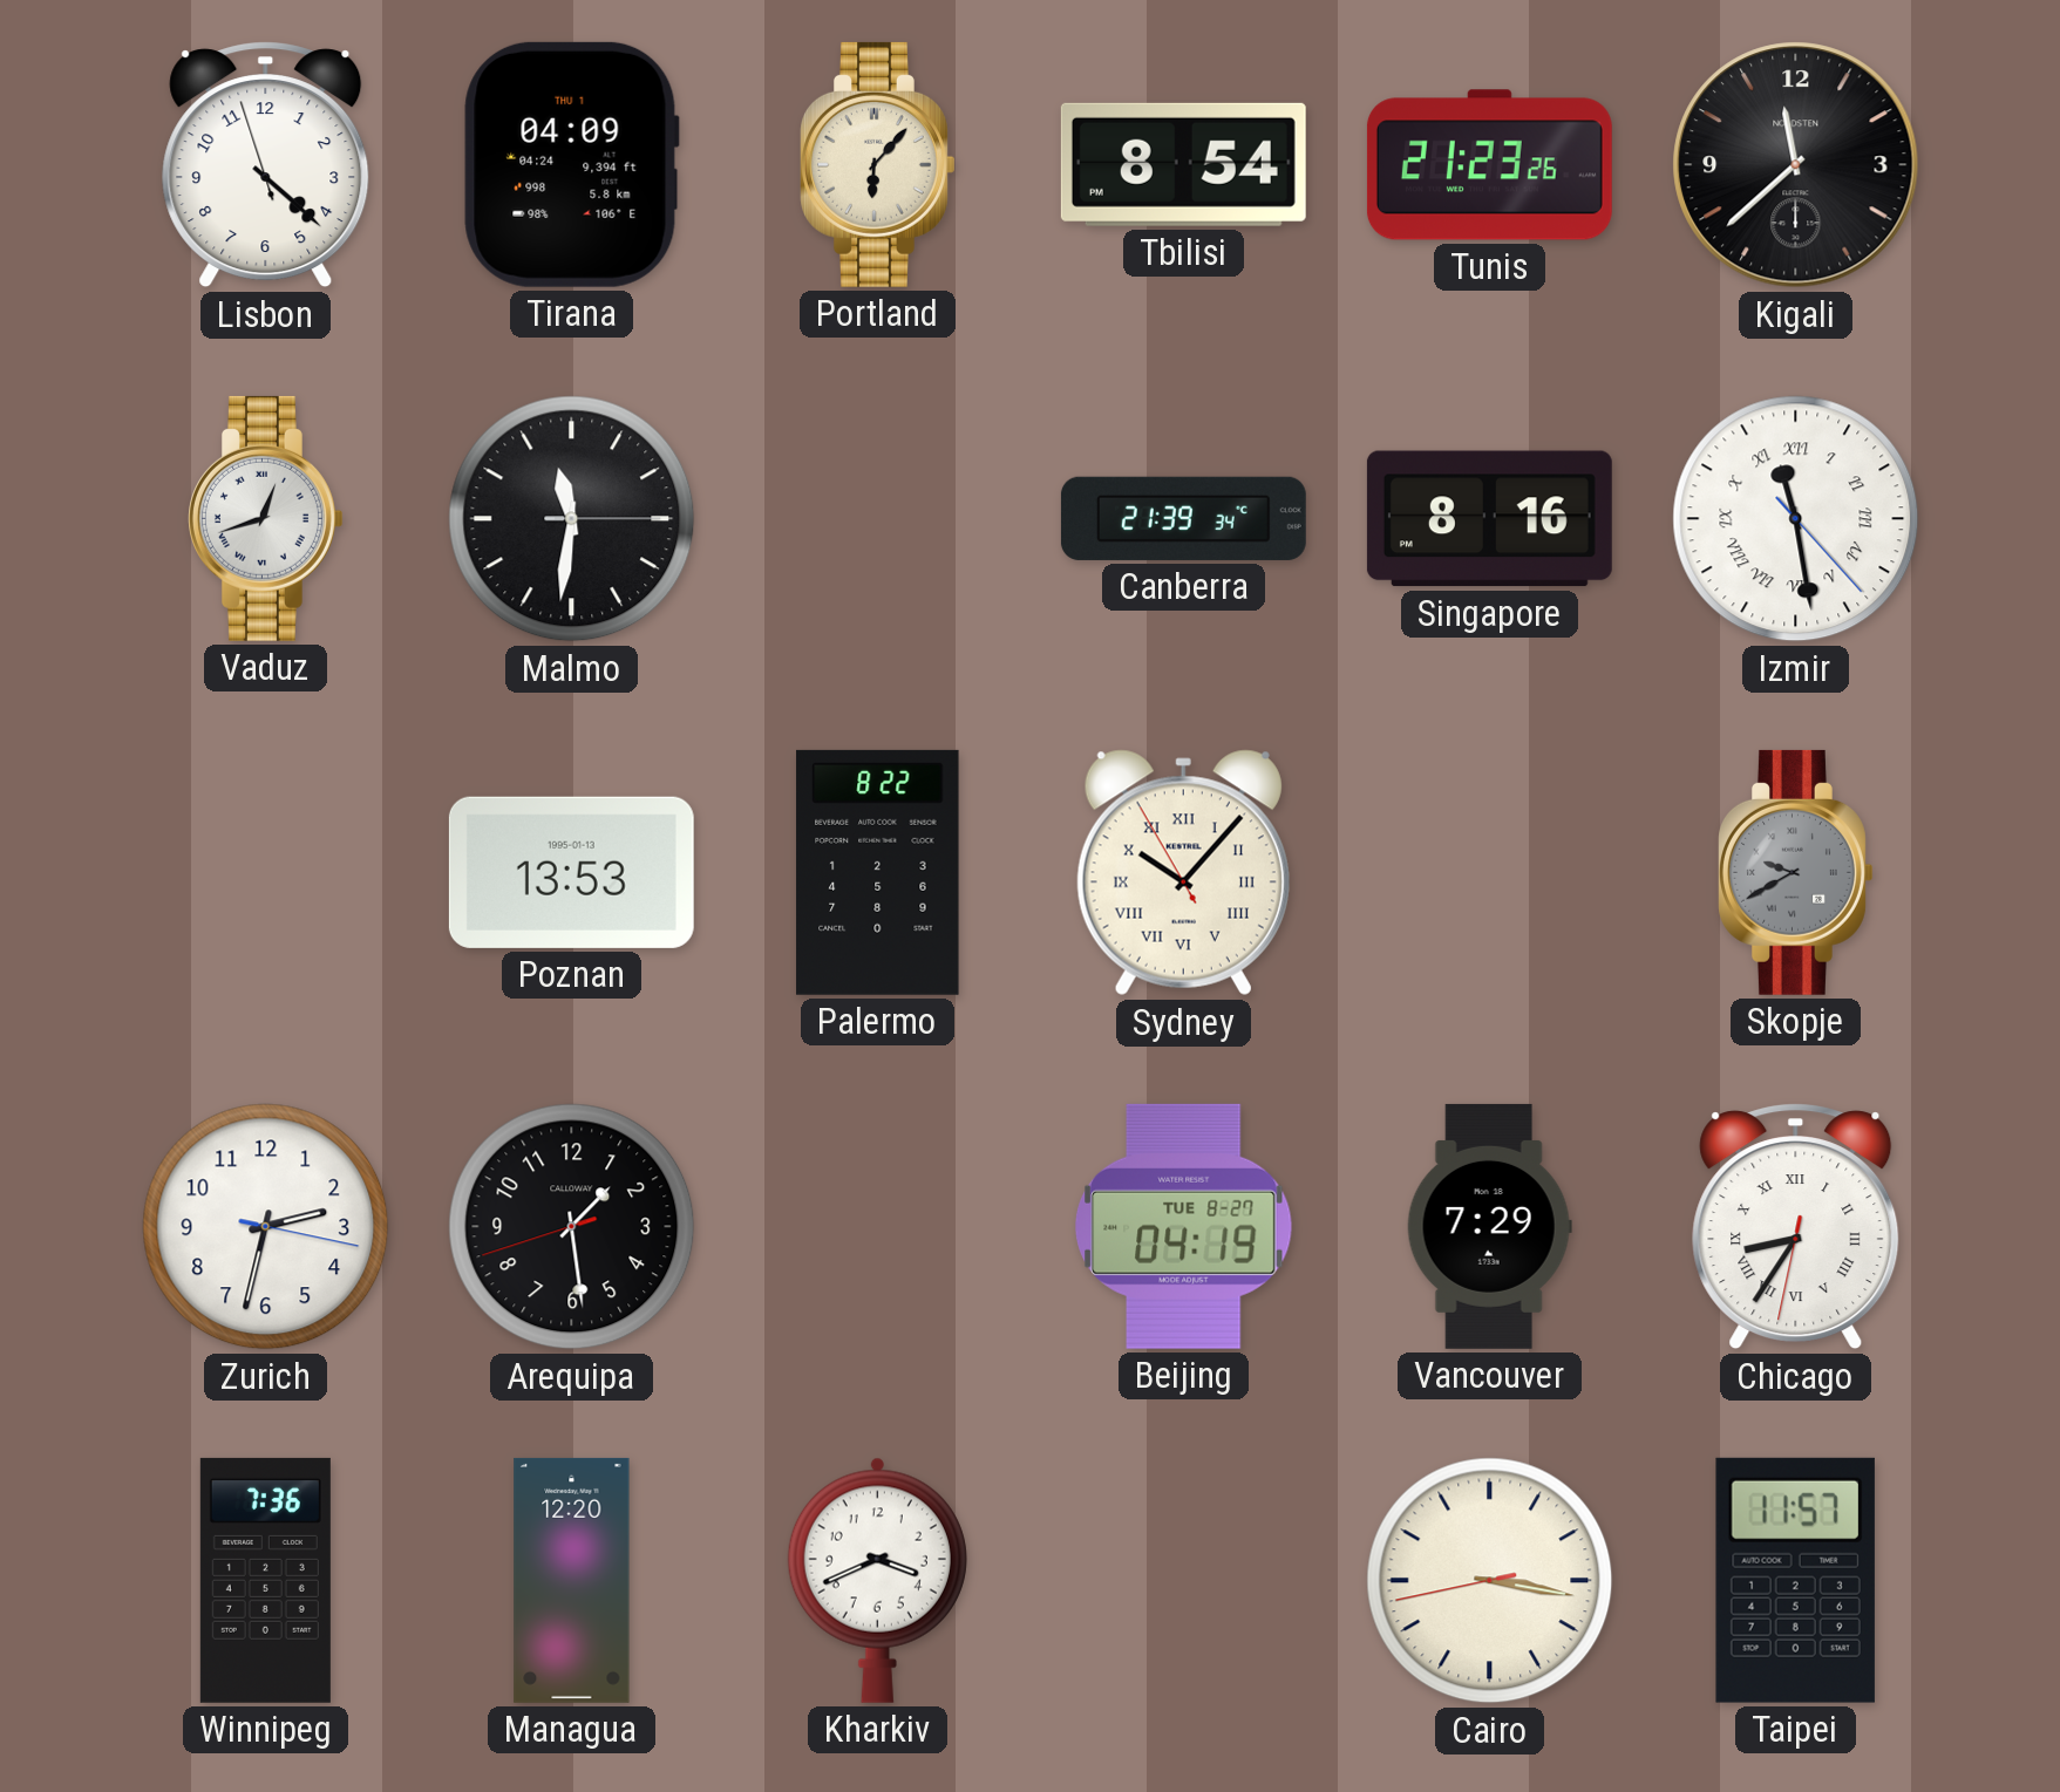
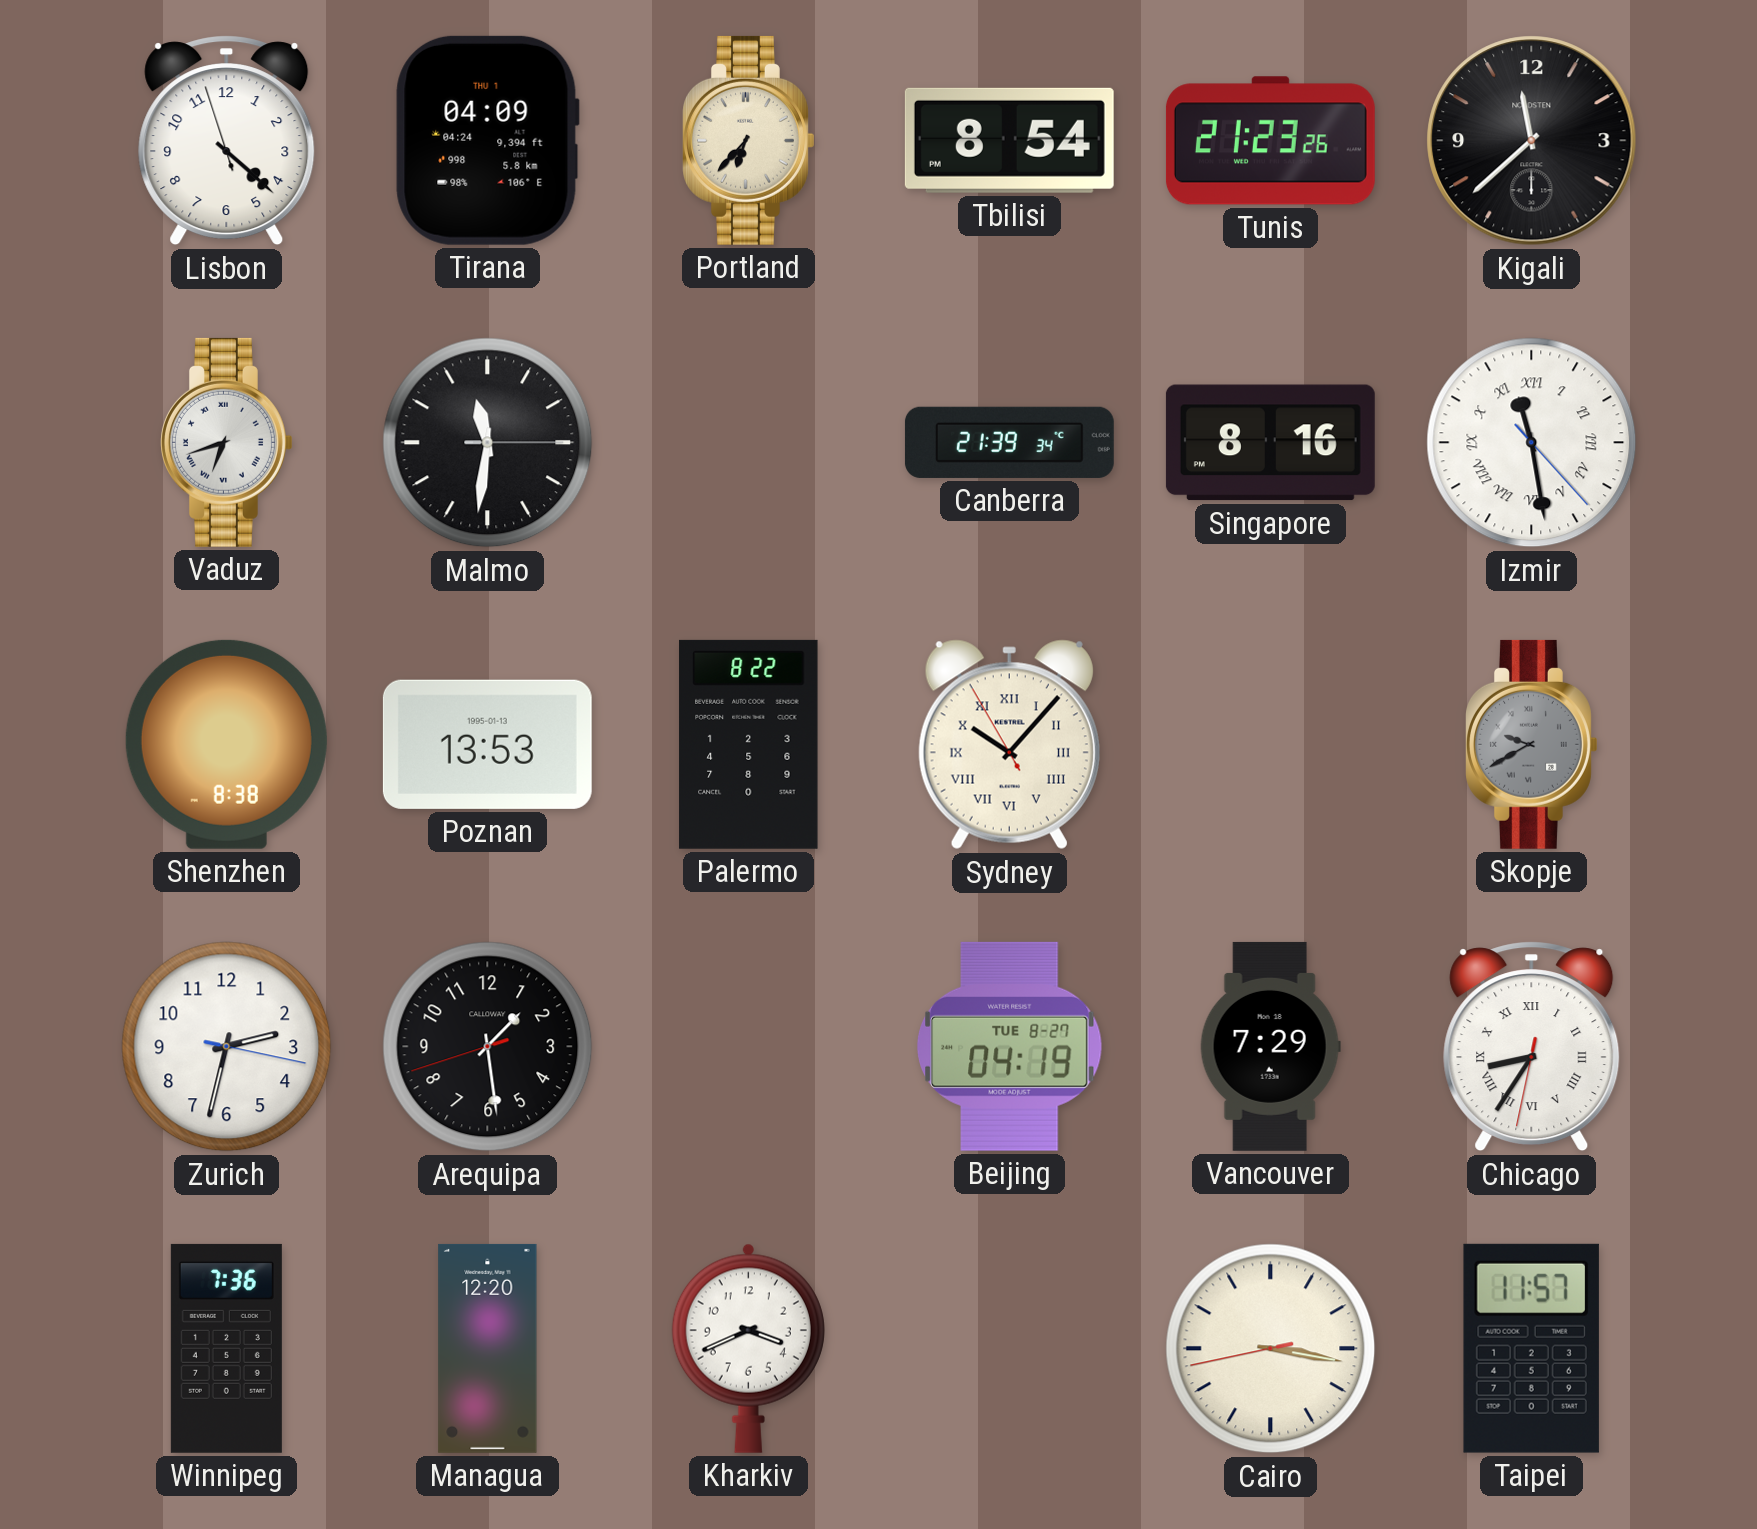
Portland: 6:07 -> 6:37 (749, 140)
Vaduz: 12:42 -> 6:42 (227, 442)
Shenzhen: none -> 8:38 (226, 744)
